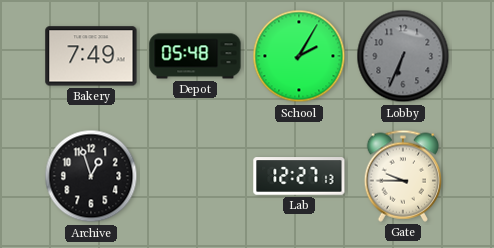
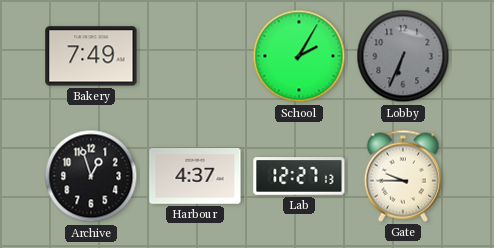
Depot: 05:48 -> none (195, 56)
Harbour: none -> 4:37 (195, 177)
